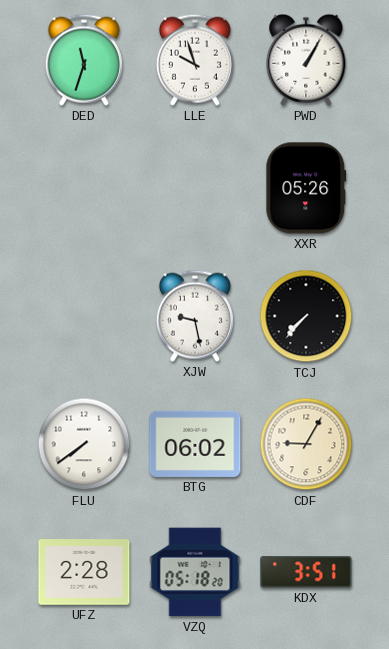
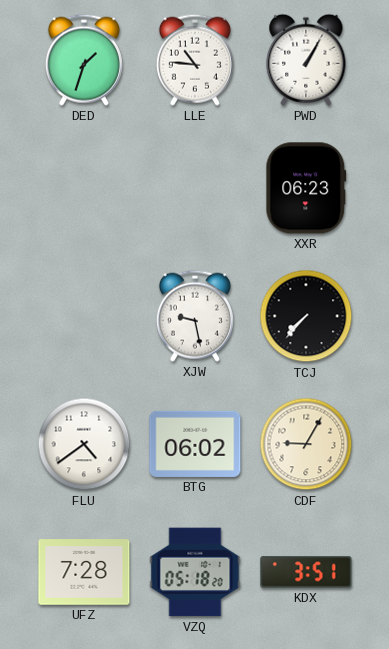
DED: 11:33 -> 1:33 (84, 60)
LLE: 9:57 -> 10:46 (195, 60)
XXR: 05:26 -> 06:23 (306, 188)
FLU: 7:39 -> 4:39 (84, 444)
UFZ: 2:28 -> 7:28 (84, 572)
